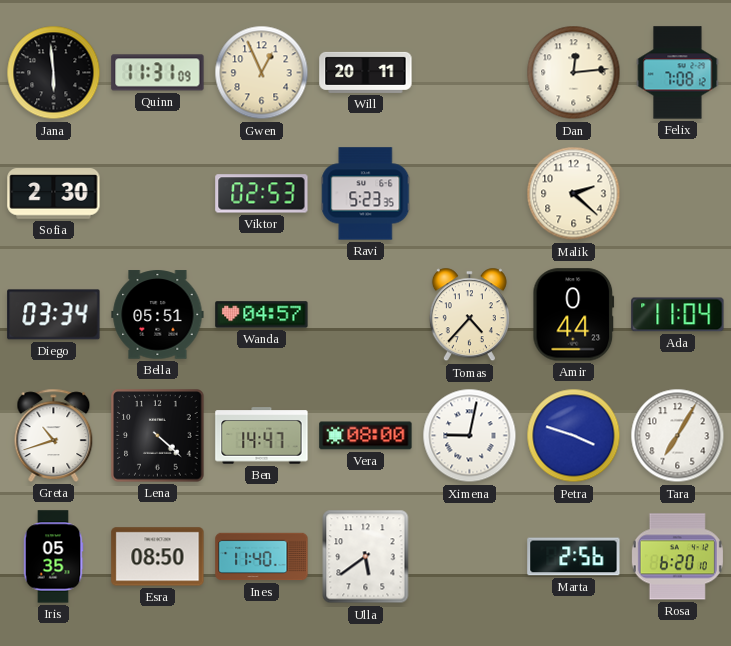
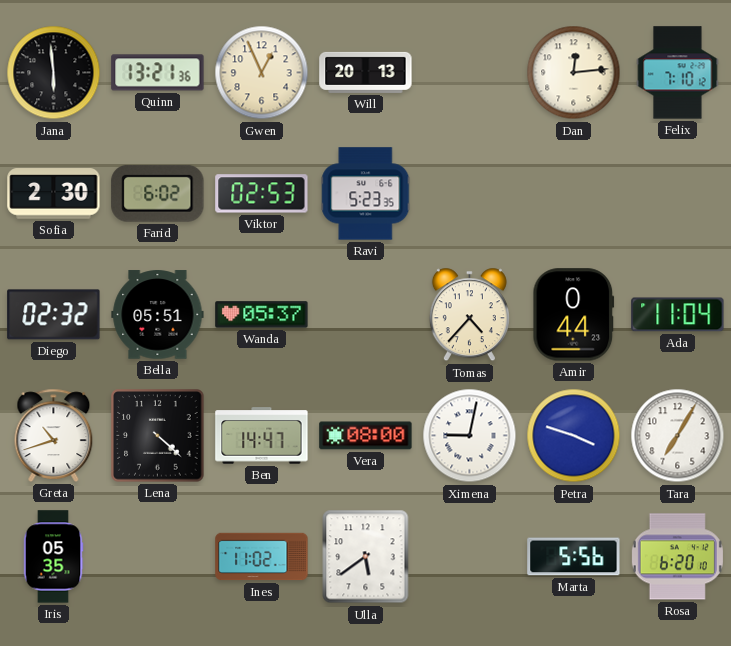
Quinn: 11:31 -> 13:21 (158, 73)
Will: 20:11 -> 20:13 (366, 72)
Felix: 7:08 -> 7:10 (678, 73)
Farid: none -> 6:02 (158, 193)
Malik: 2:22 -> none (574, 194)
Diego: 03:34 -> 02:32 (54, 315)
Wanda: 04:57 -> 05:37 (262, 315)
Esra: 08:50 -> none (158, 557)
Ines: 11:40 -> 11:02 (262, 557)
Marta: 2:56 -> 5:56 (574, 557)
